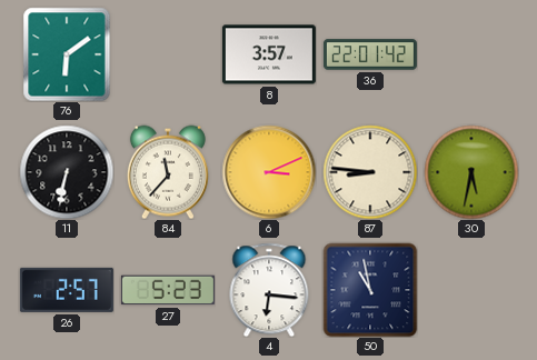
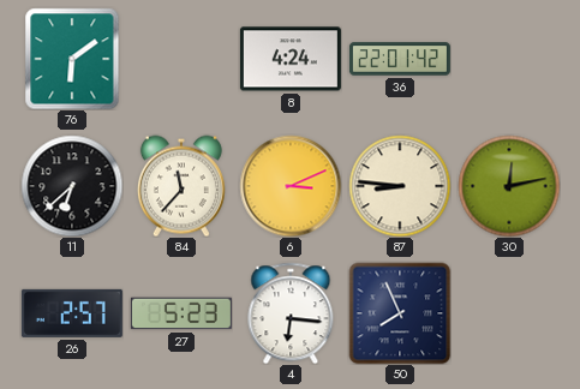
8: 3:57 -> 4:24 (291, 59)
11: 6:32 -> 6:38 (72, 186)
30: 5:32 -> 12:13 (509, 186)
50: 10:58 -> 7:56 (400, 313)
